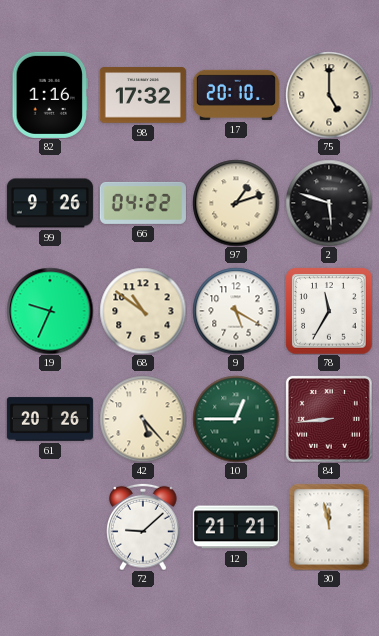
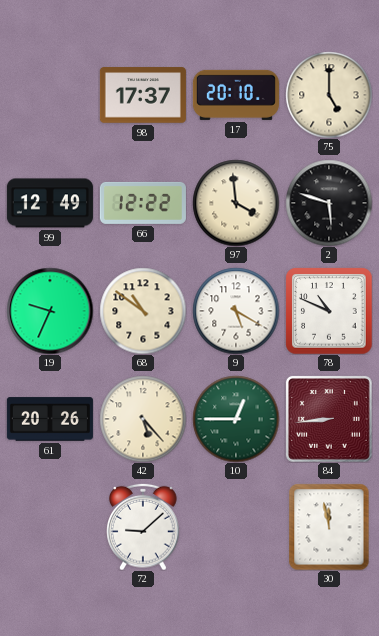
82: 1:16 -> none (49, 95)
98: 17:32 -> 17:37 (143, 95)
99: 9:26 -> 12:49 (50, 203)
66: 04:22 -> 12:22 (143, 203)
97: 1:12 -> 3:59 (236, 203)
78: 11:35 -> 10:49 (329, 311)
12: 21:21 -> none (236, 527)
